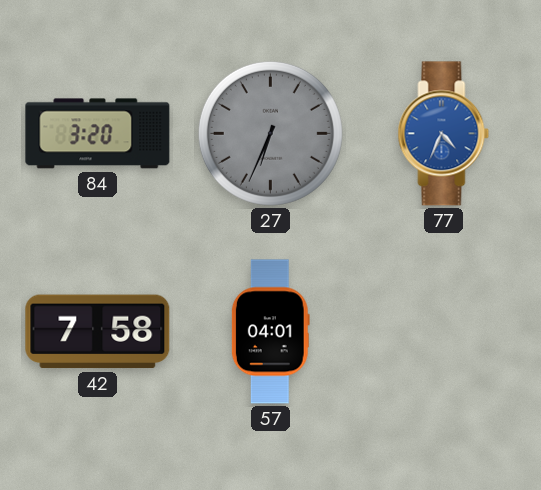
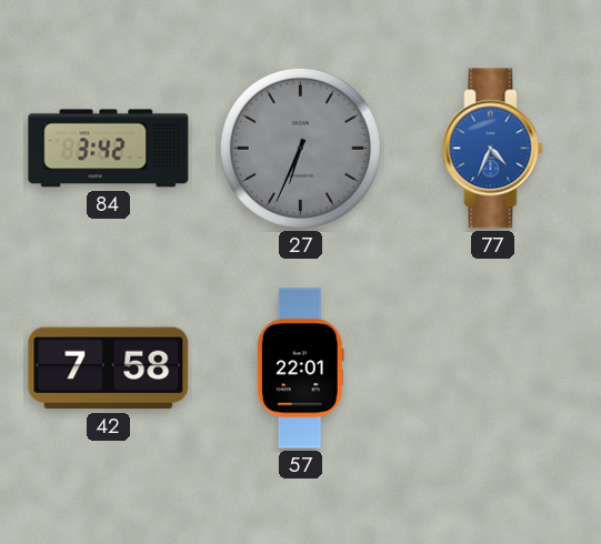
84: 3:20 -> 3:42 (109, 149)
57: 04:01 -> 22:01 (300, 369)
